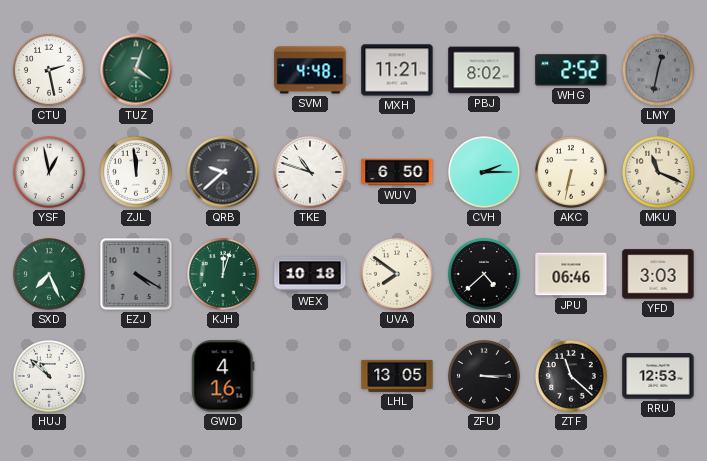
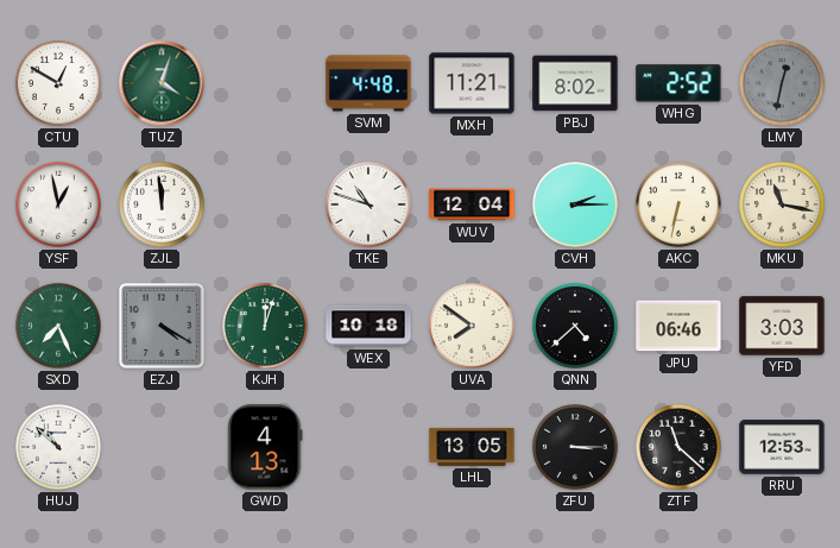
CTU: 2:28 -> 12:50 (59, 84)
QRB: 9:38 -> none (223, 172)
WUV: 6:50 -> 12:04 (472, 204)
MKU: 11:19 -> 11:17 (783, 206)
GWD: 4:16 -> 4:13 (265, 447)
